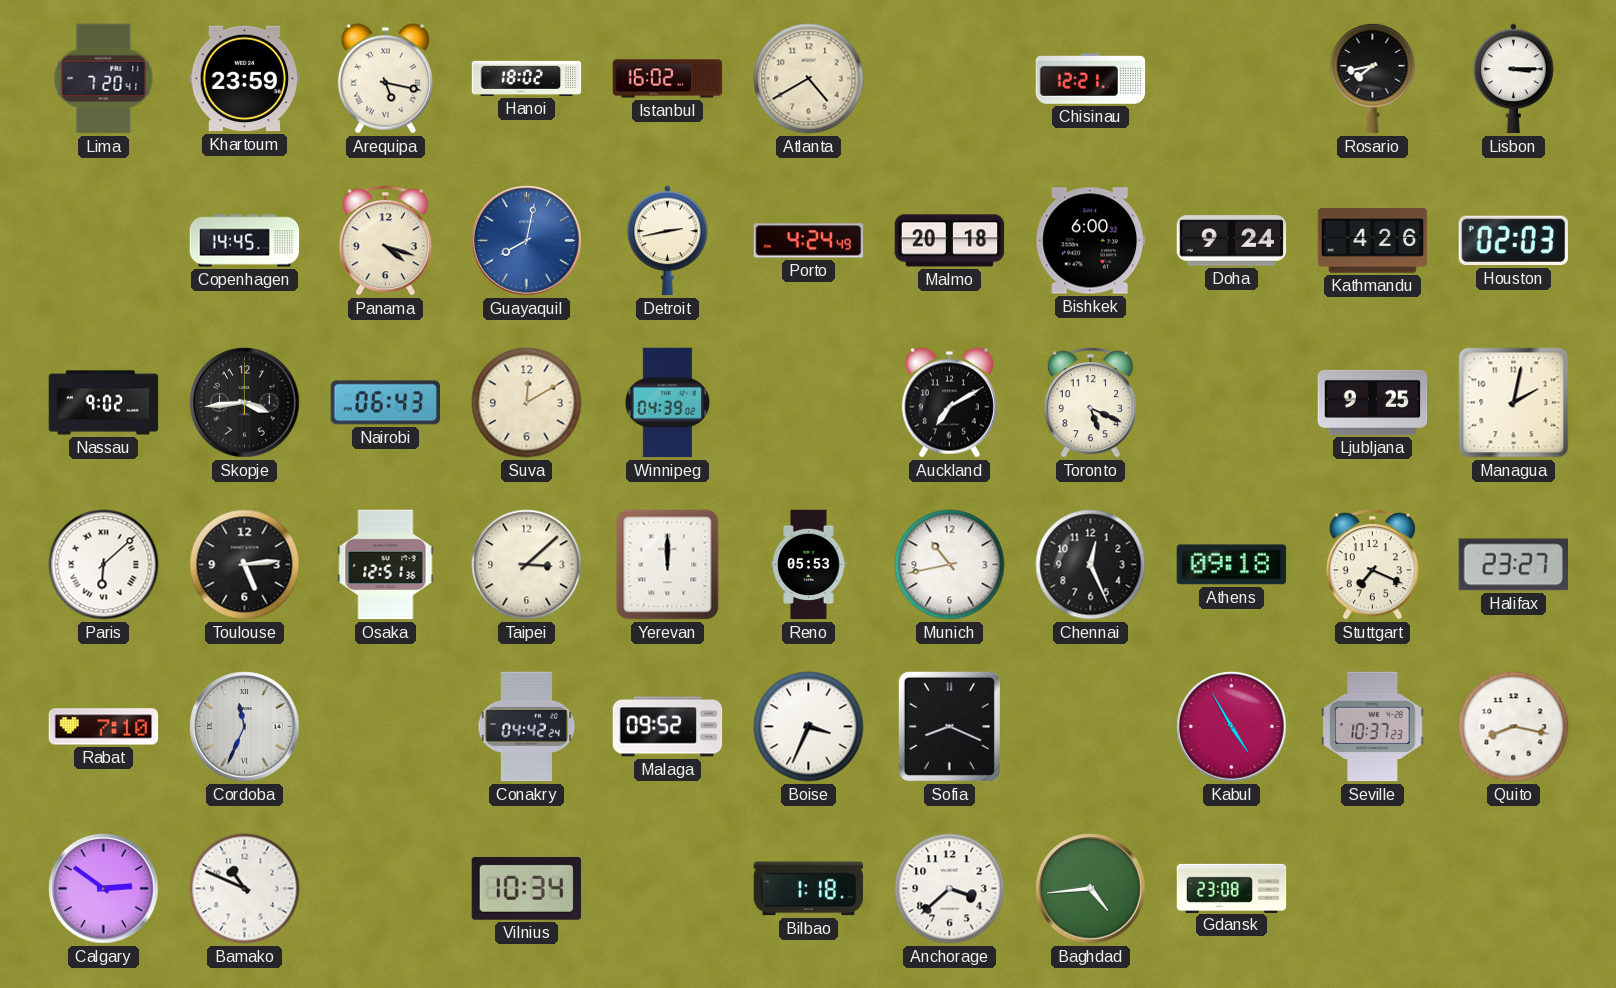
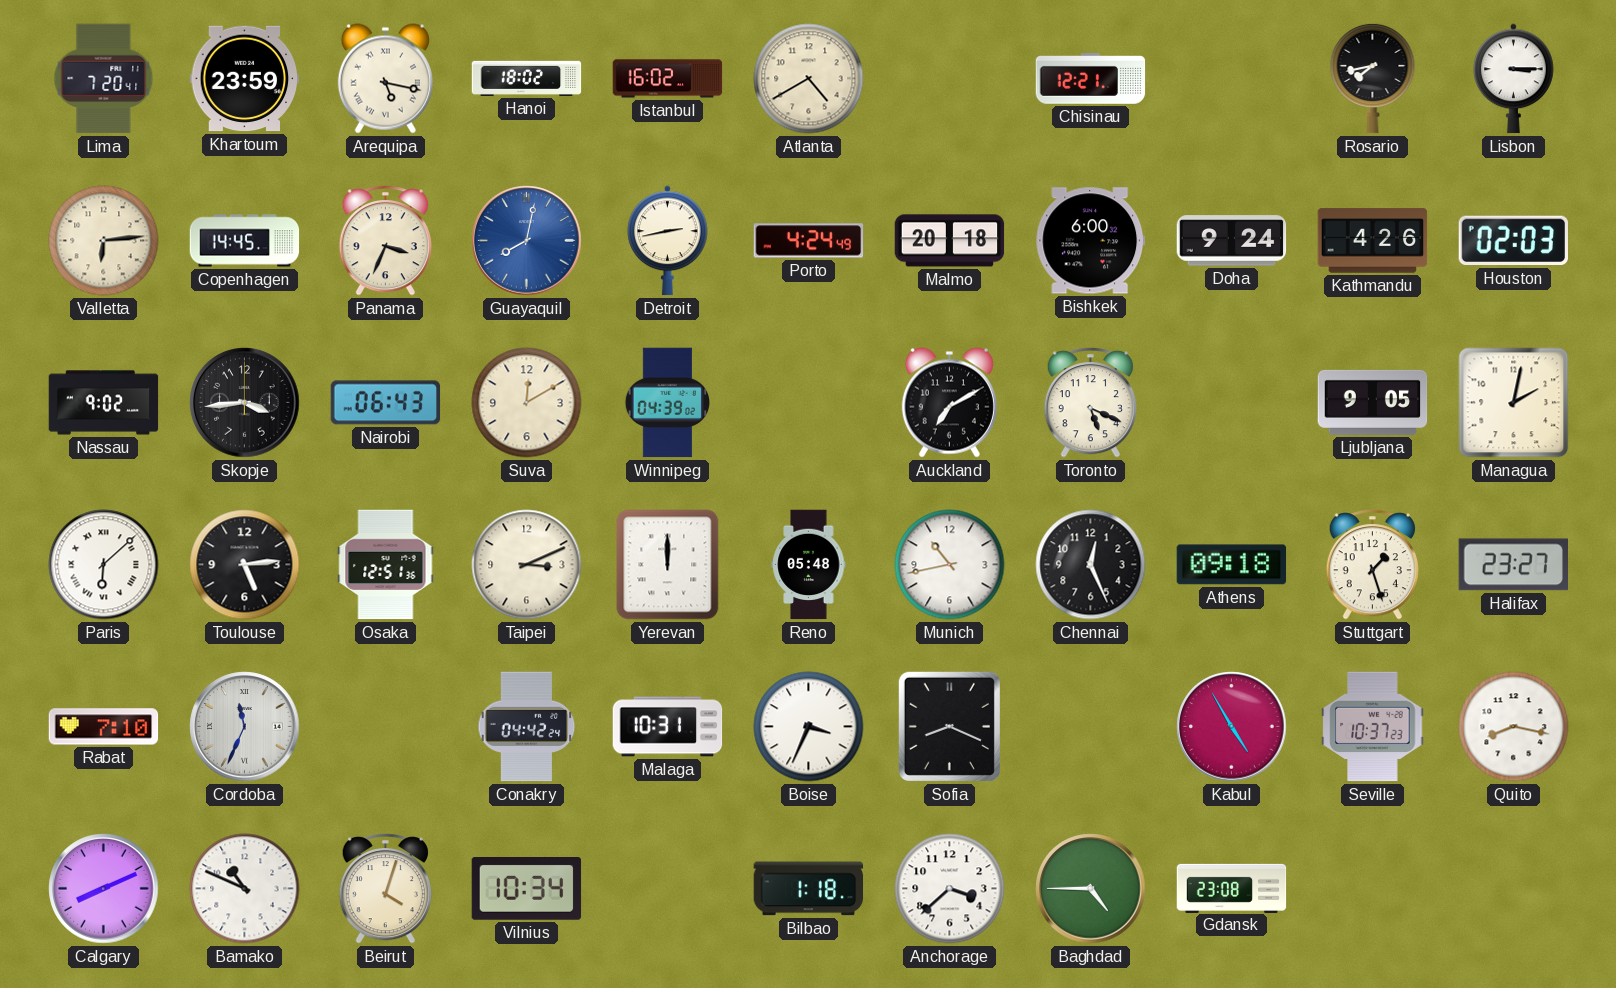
Valletta: none -> 6:14 (104, 241)
Panama: 4:18 -> 3:34 (385, 241)
Ljubljana: 9:25 -> 9:05 (1373, 402)
Taipei: 3:08 -> 3:11 (527, 565)
Reno: 05:53 -> 05:48 (809, 565)
Stuttgart: 7:19 -> 1:27 (1372, 565)
Malaga: 09:52 -> 10:31 (668, 727)
Calgary: 2:51 -> 8:11 (104, 889)
Beirut: none -> 4:03 (385, 889)
Baghdad: 4:44 -> 4:45 (1091, 889)
